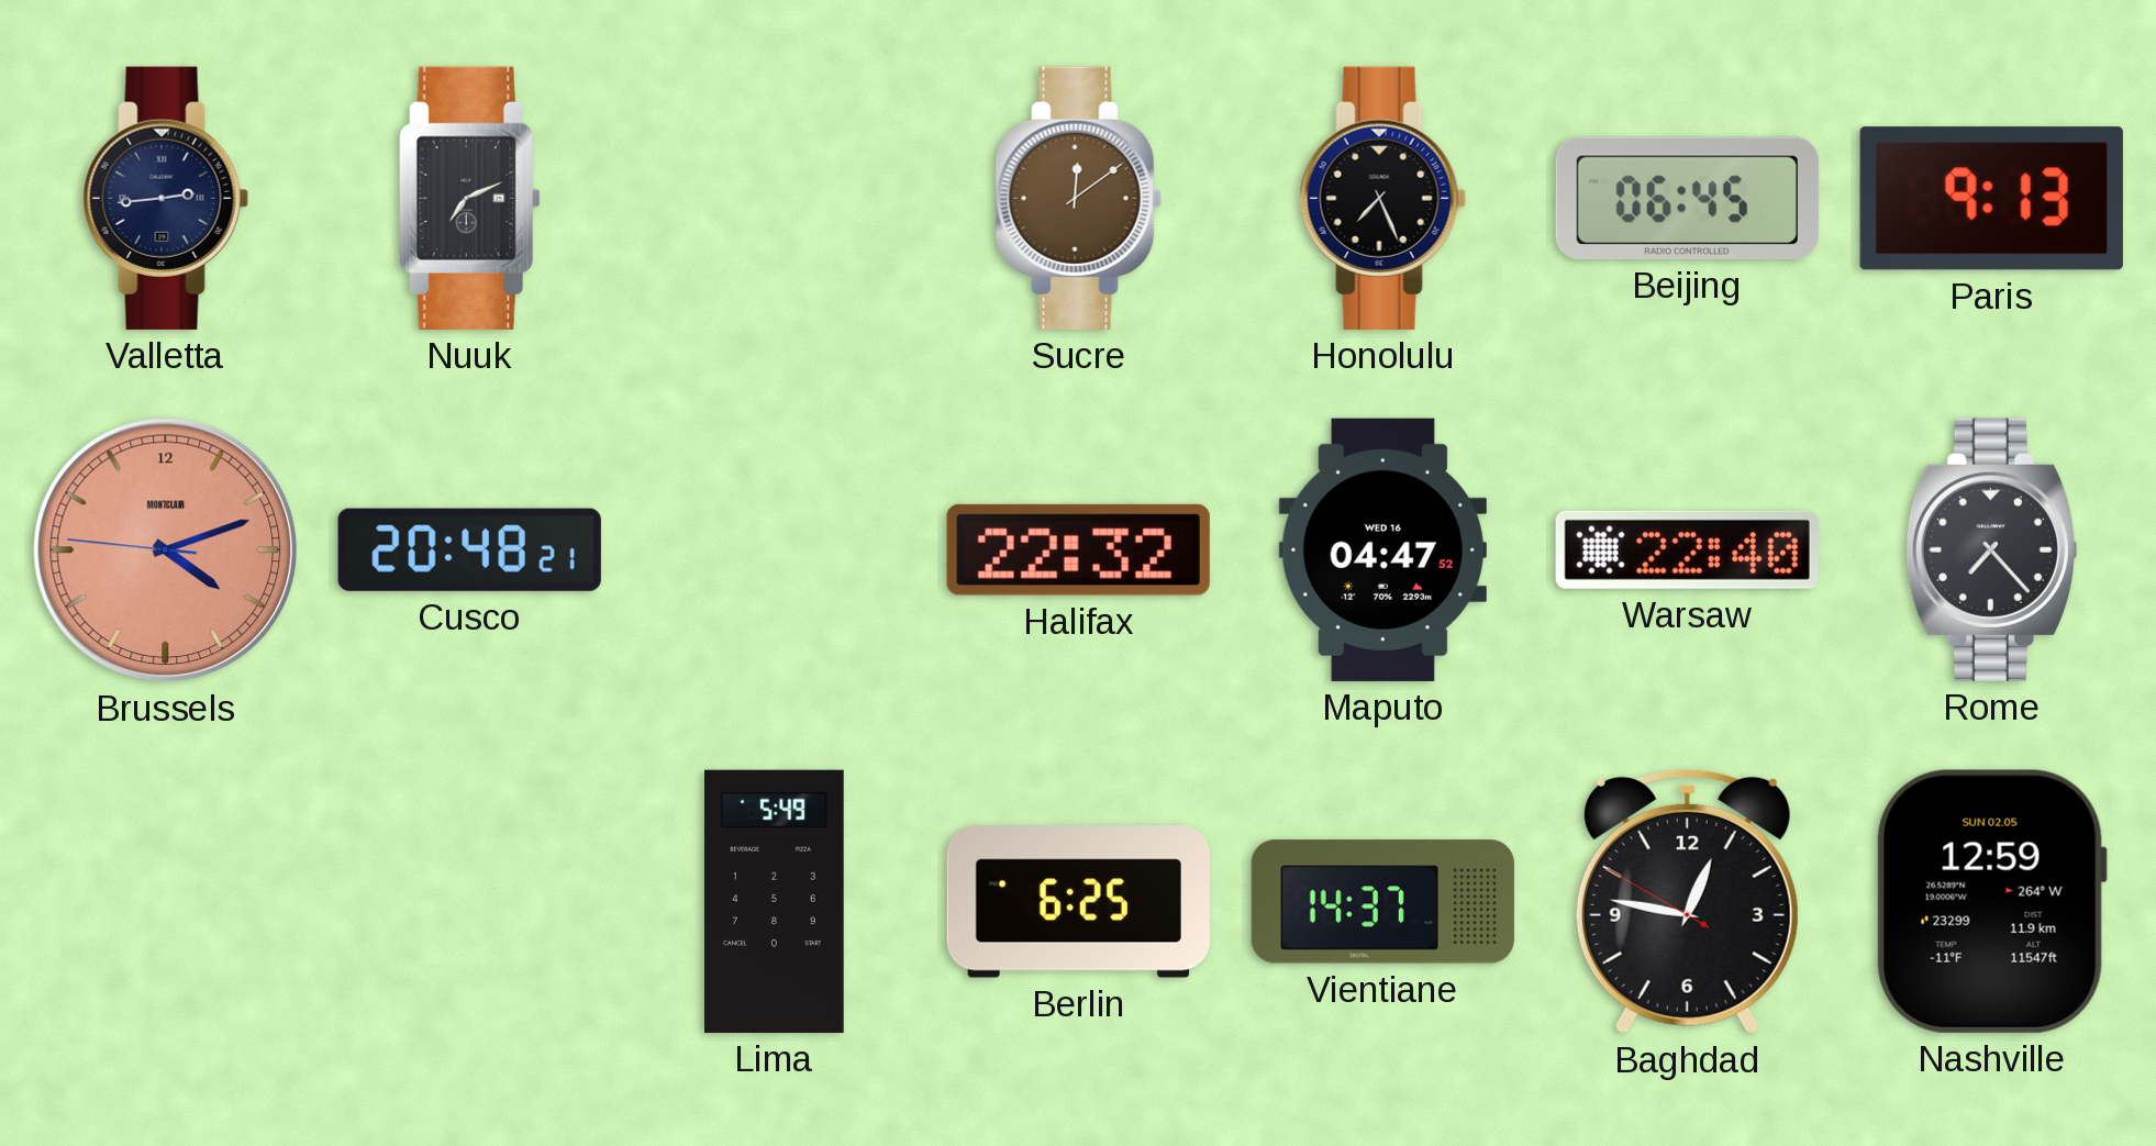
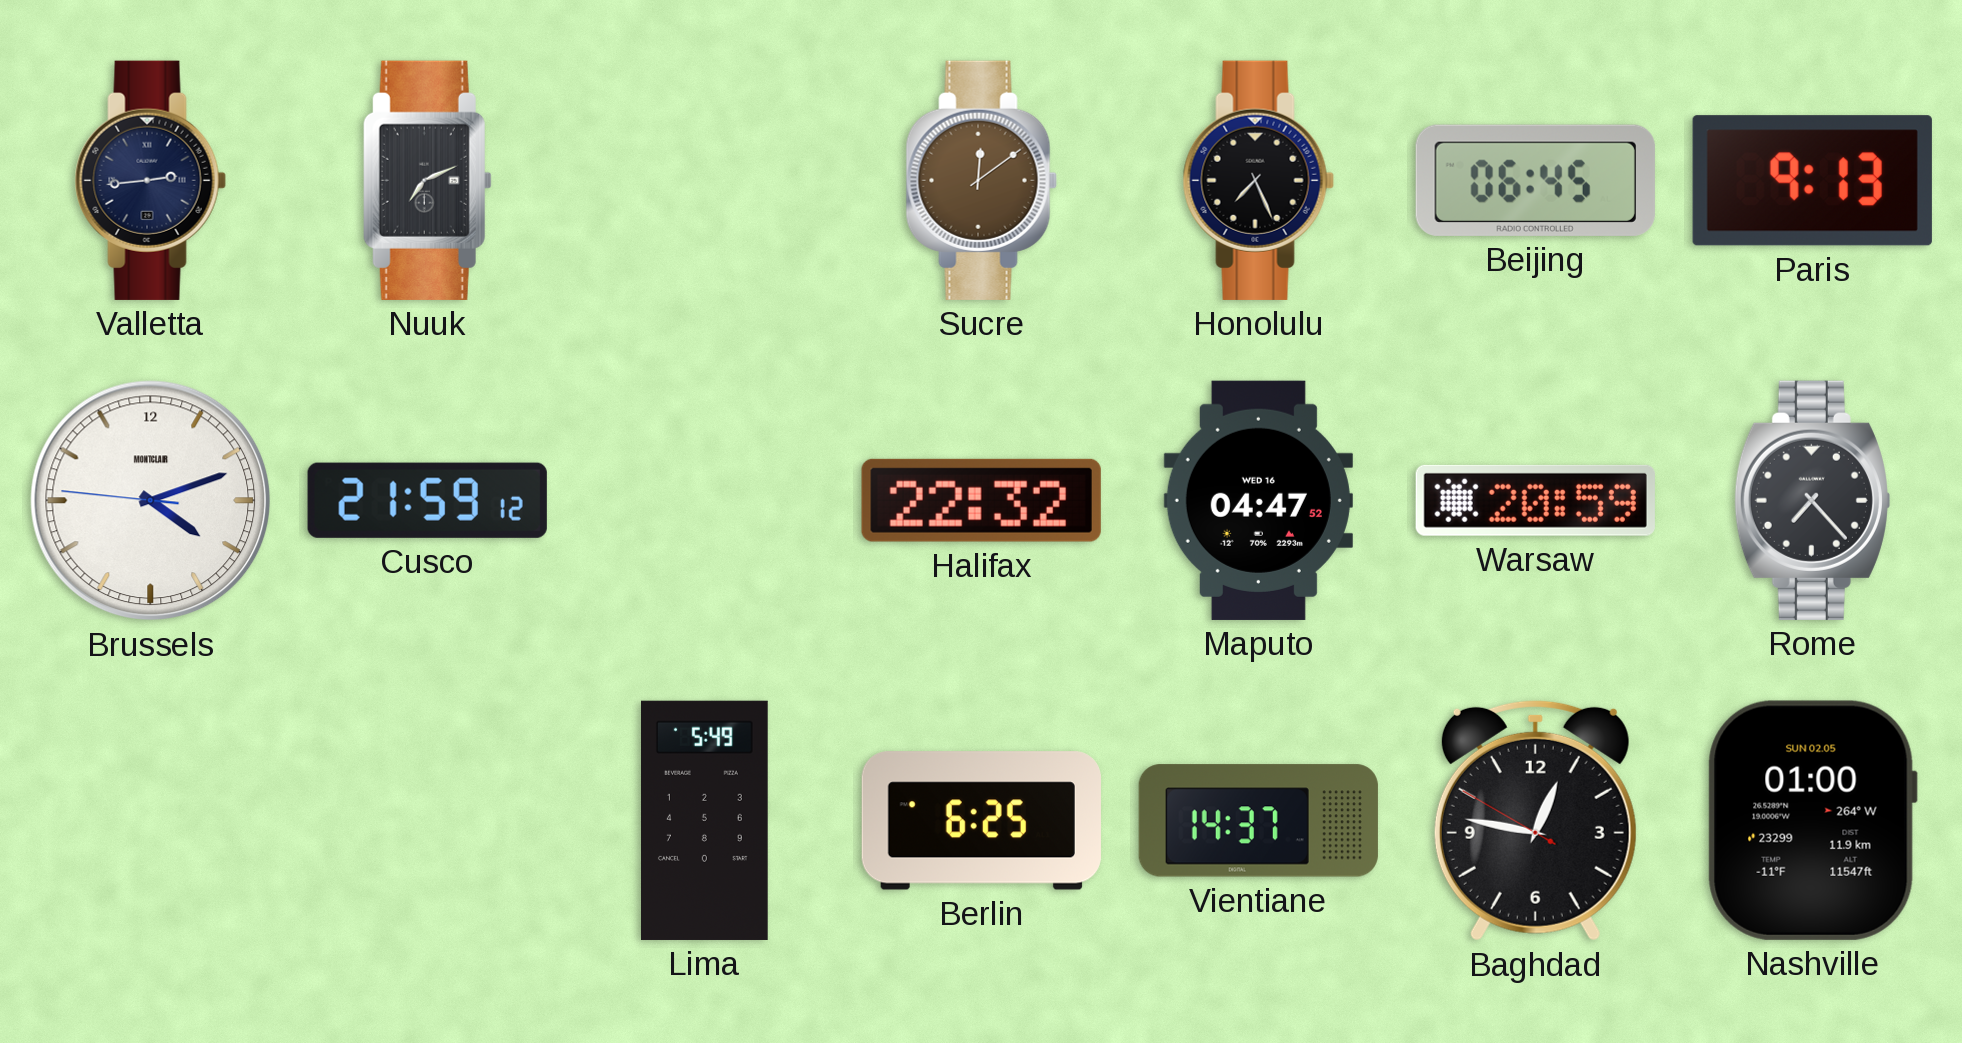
Brussels dial: salmon -> white (151, 501)
Cusco: 20:48 -> 21:59 (427, 500)
Warsaw: 22:40 -> 20:59 (1535, 500)
Nashville: 12:59 -> 01:00 (1812, 820)
